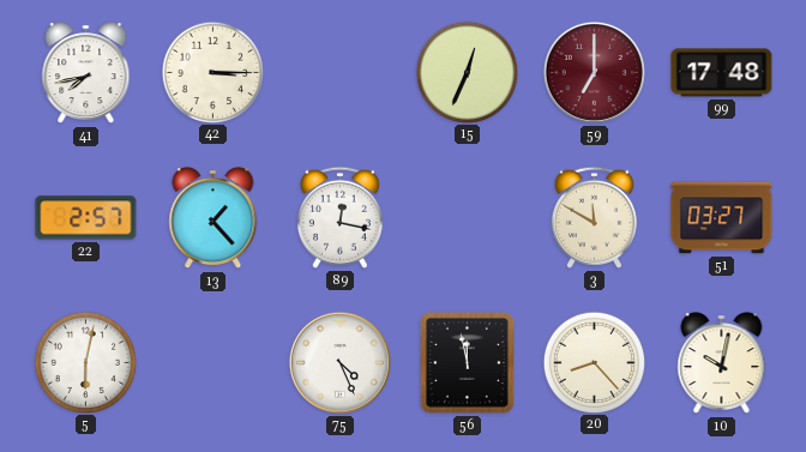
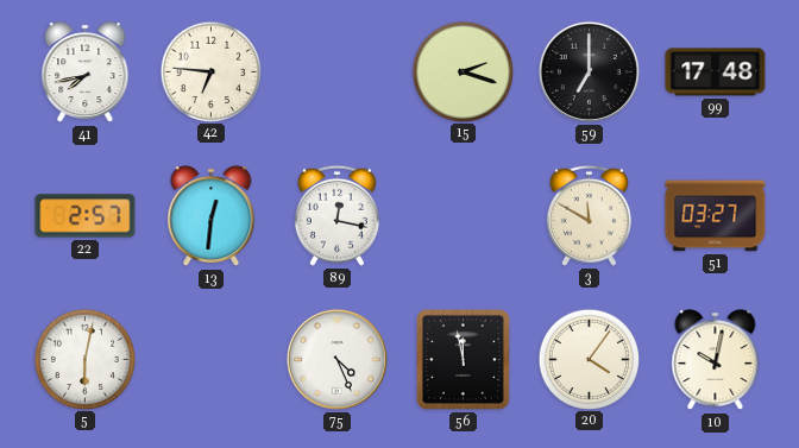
42: 3:15 -> 6:46 (210, 71)
15: 12:34 -> 2:18 (463, 71)
59 dial: burgundy -> black (589, 71)
13: 1:23 -> 12:31 (212, 216)
20: 8:23 -> 4:06 (589, 359)
